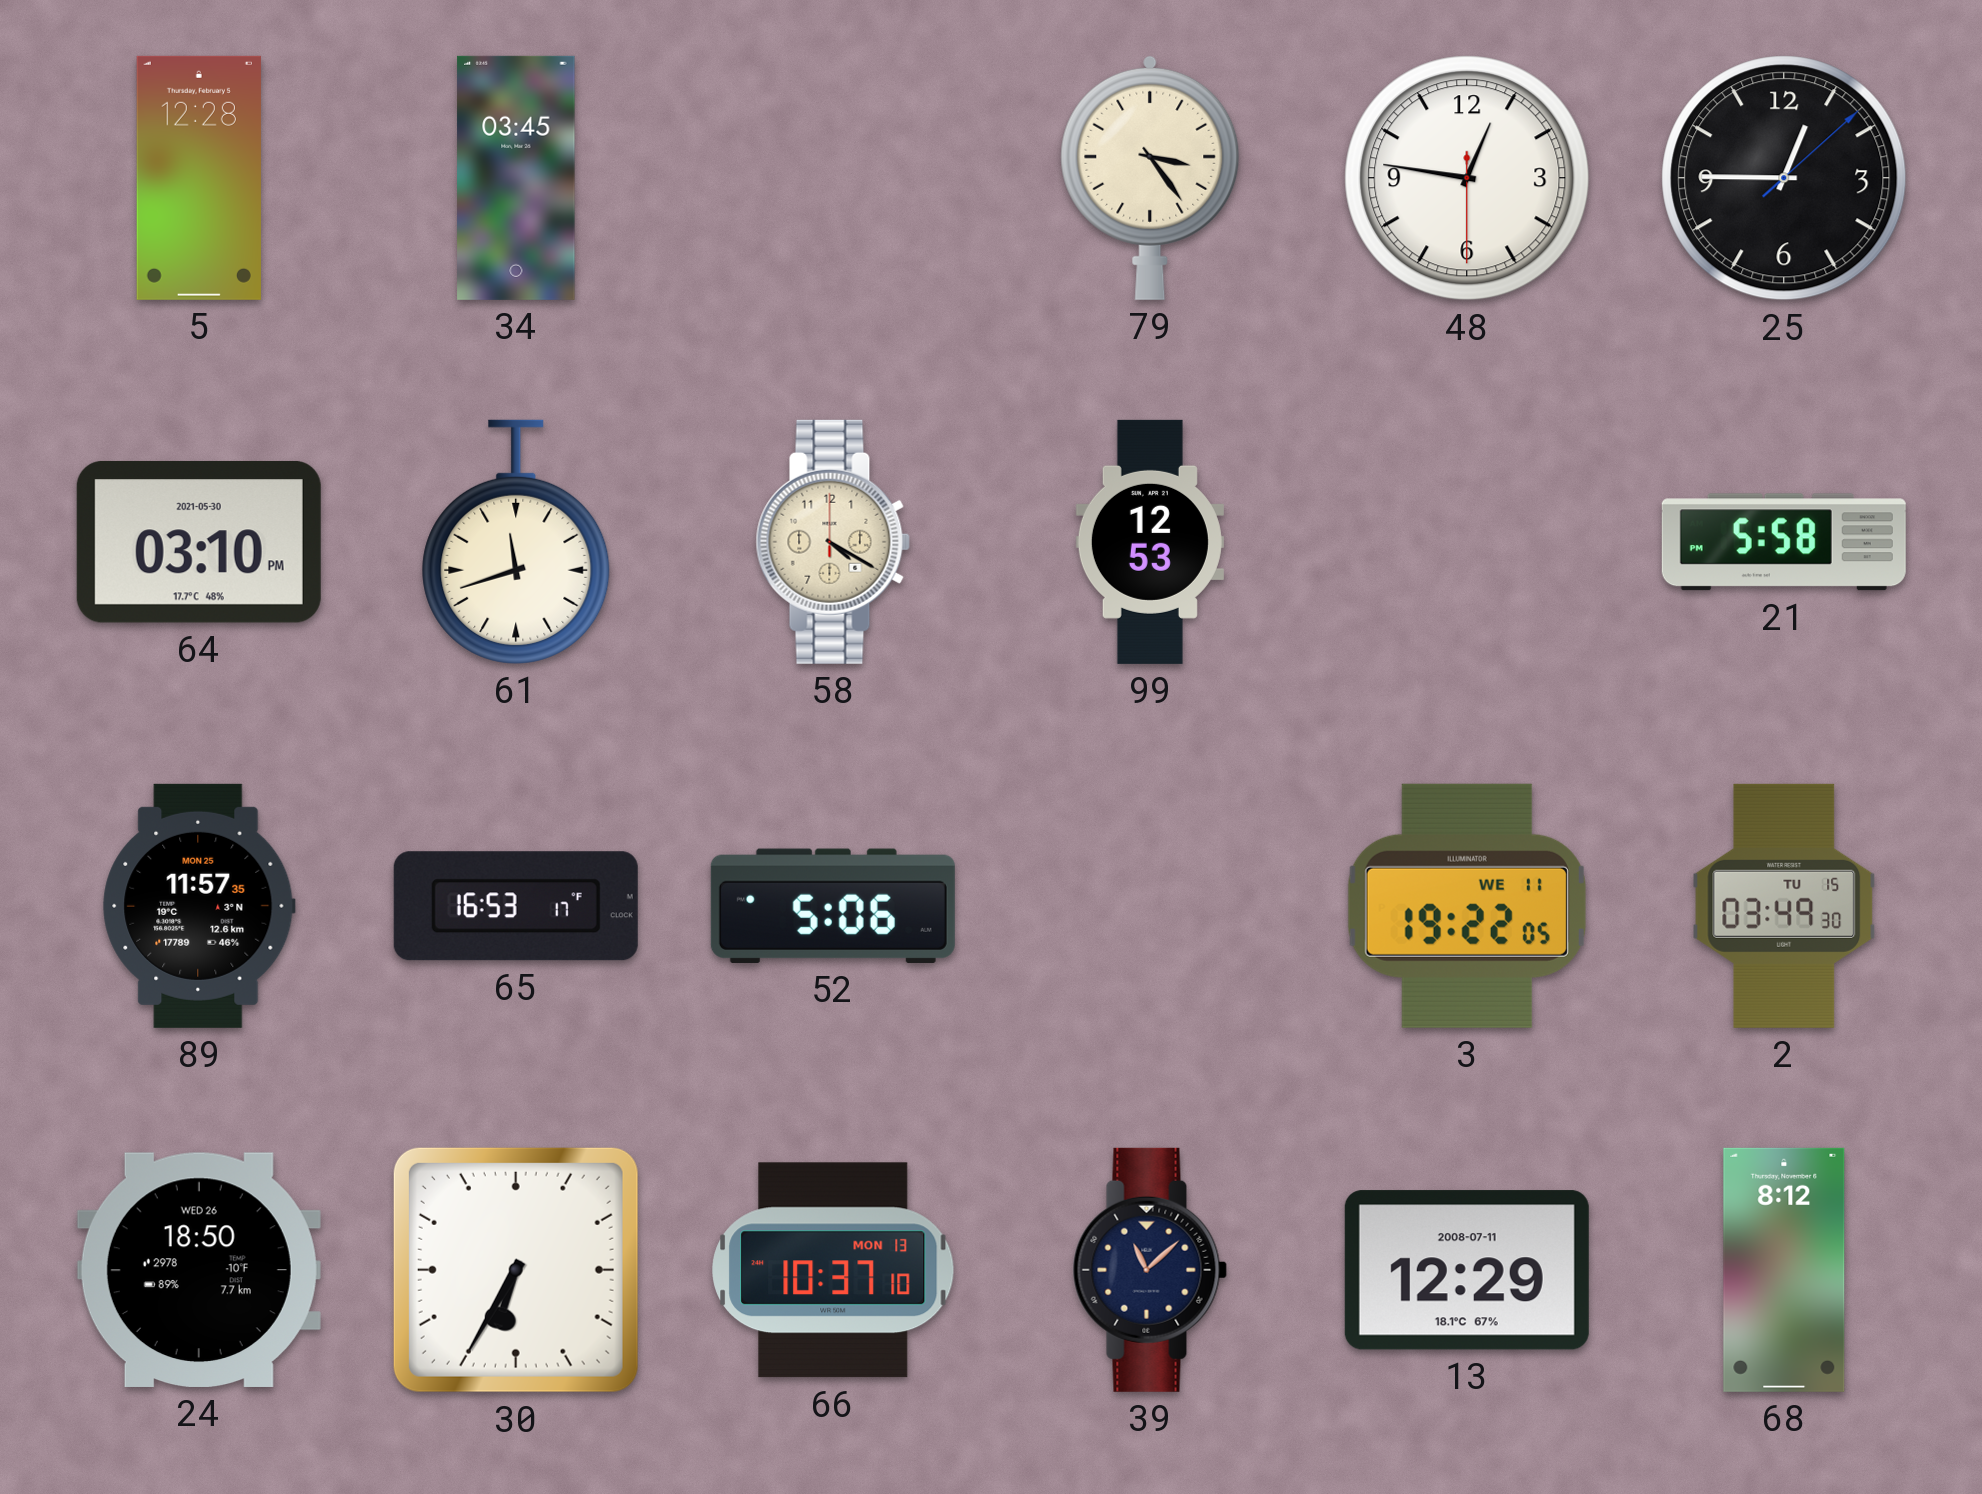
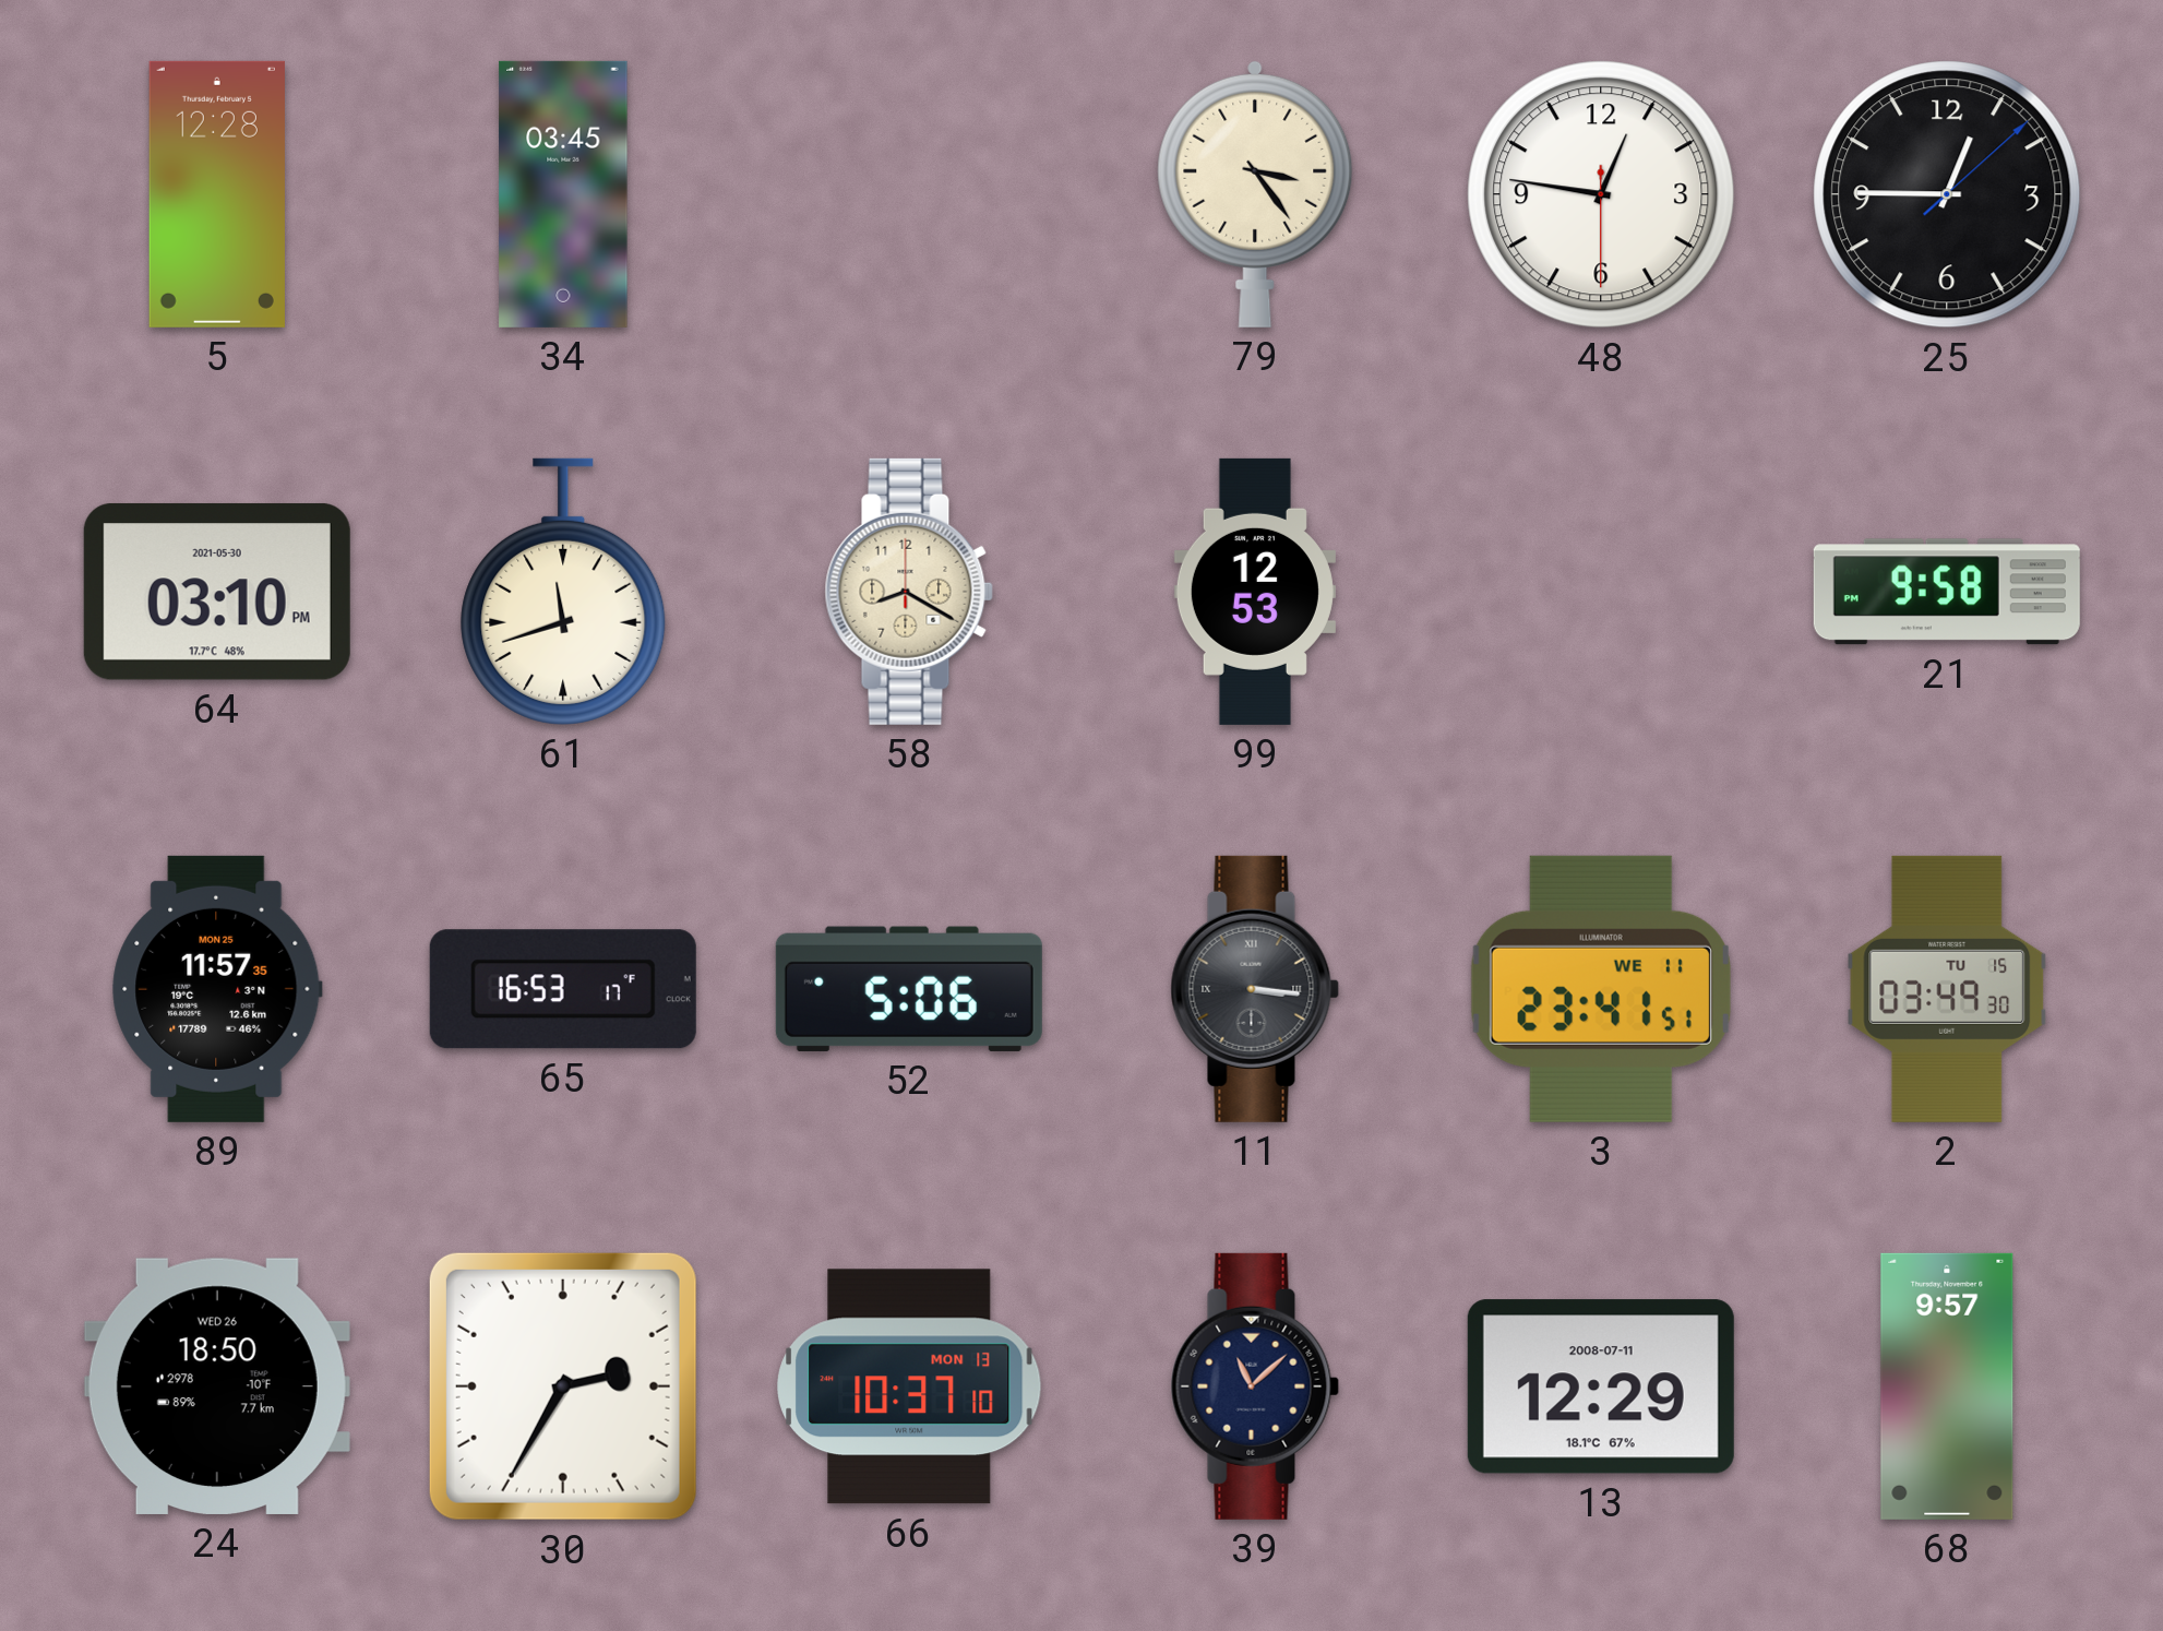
58: 4:20 -> 8:20 (909, 592)
21: 5:58 -> 9:58 (1947, 592)
11: none -> 3:16 (1255, 989)
3: 19:22 -> 23:41 (1601, 989)
30: 6:35 -> 2:35 (563, 1386)
68: 8:12 -> 9:57 (1947, 1386)
